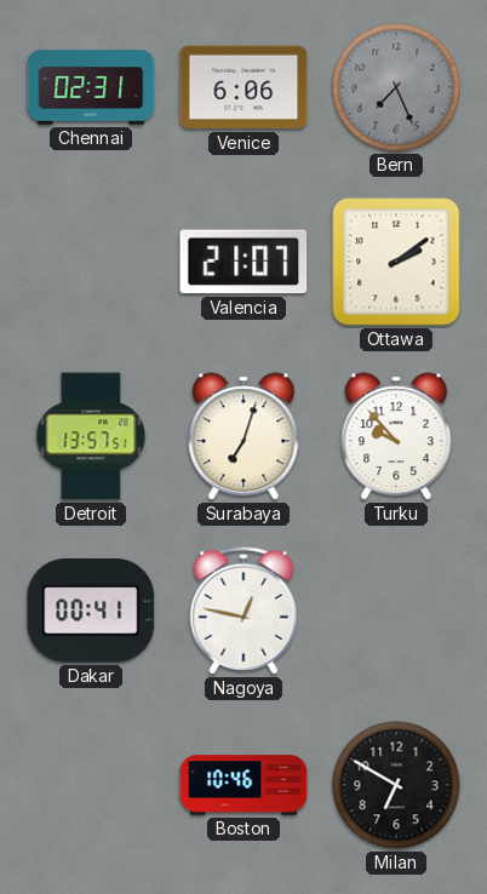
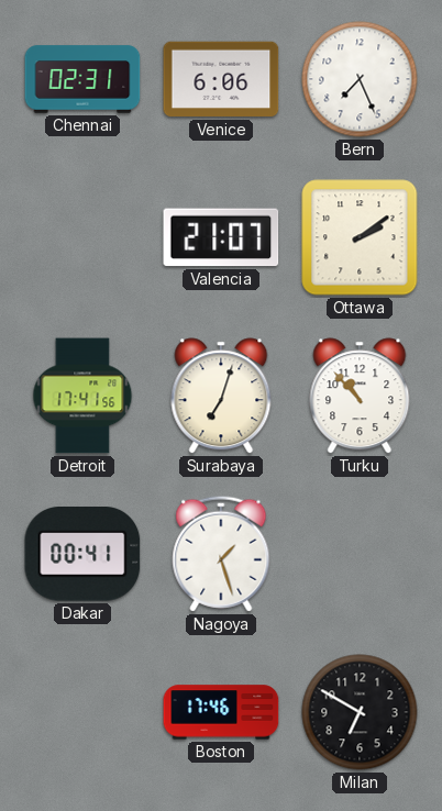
Bern dial: grey -> white (360, 79)
Detroit: 13:57 -> 17:41 (82, 396)
Turku: 9:53 -> 10:53 (360, 396)
Nagoya: 12:47 -> 1:27 (221, 554)
Boston: 10:46 -> 17:46 (221, 712)
